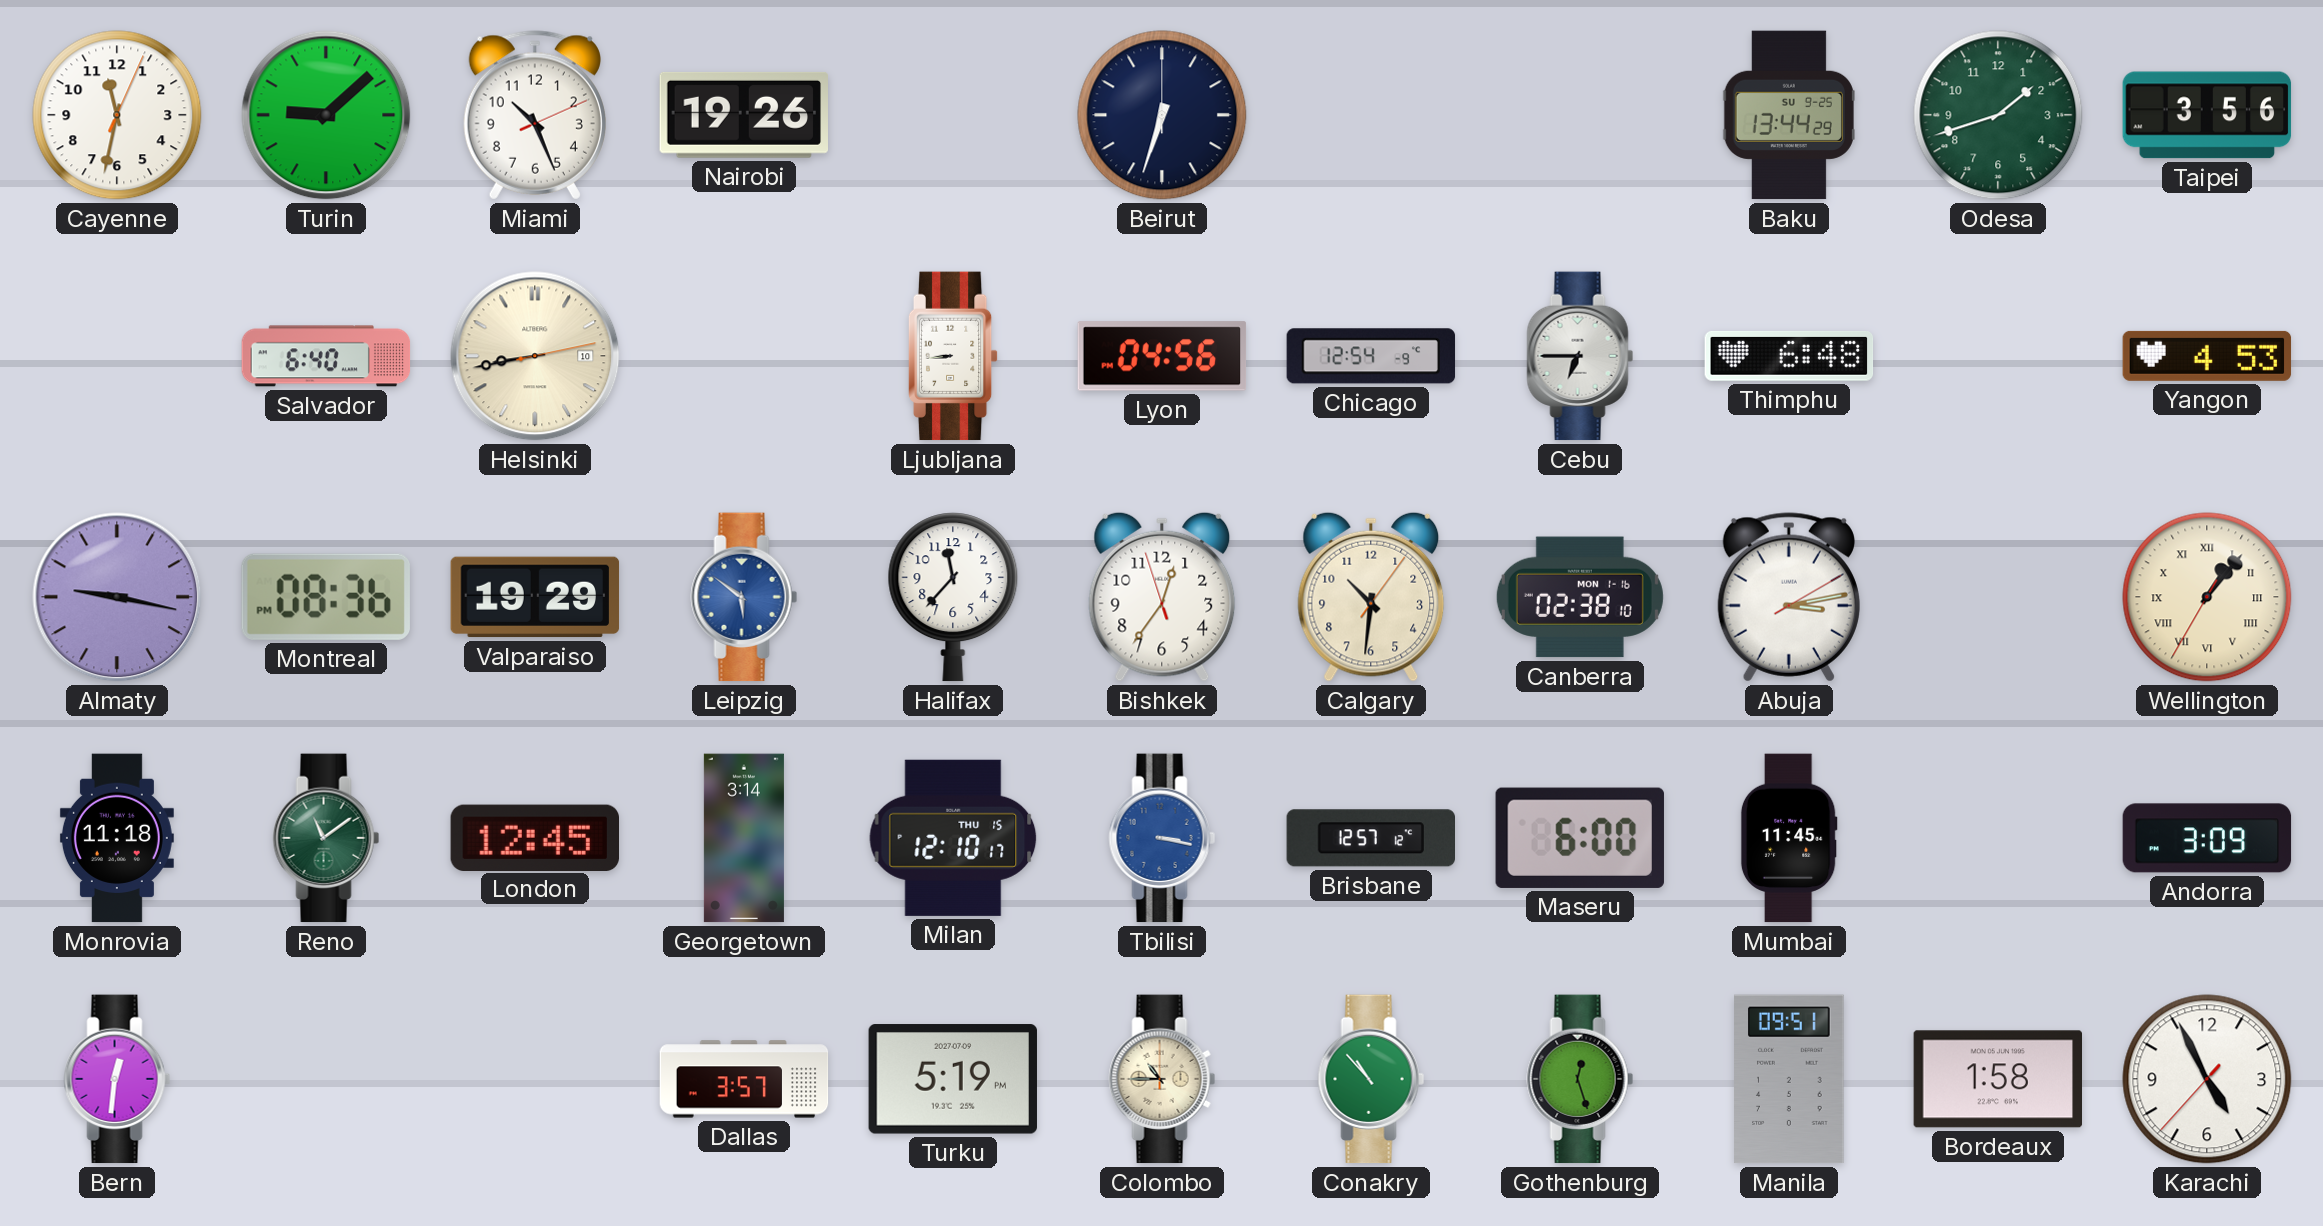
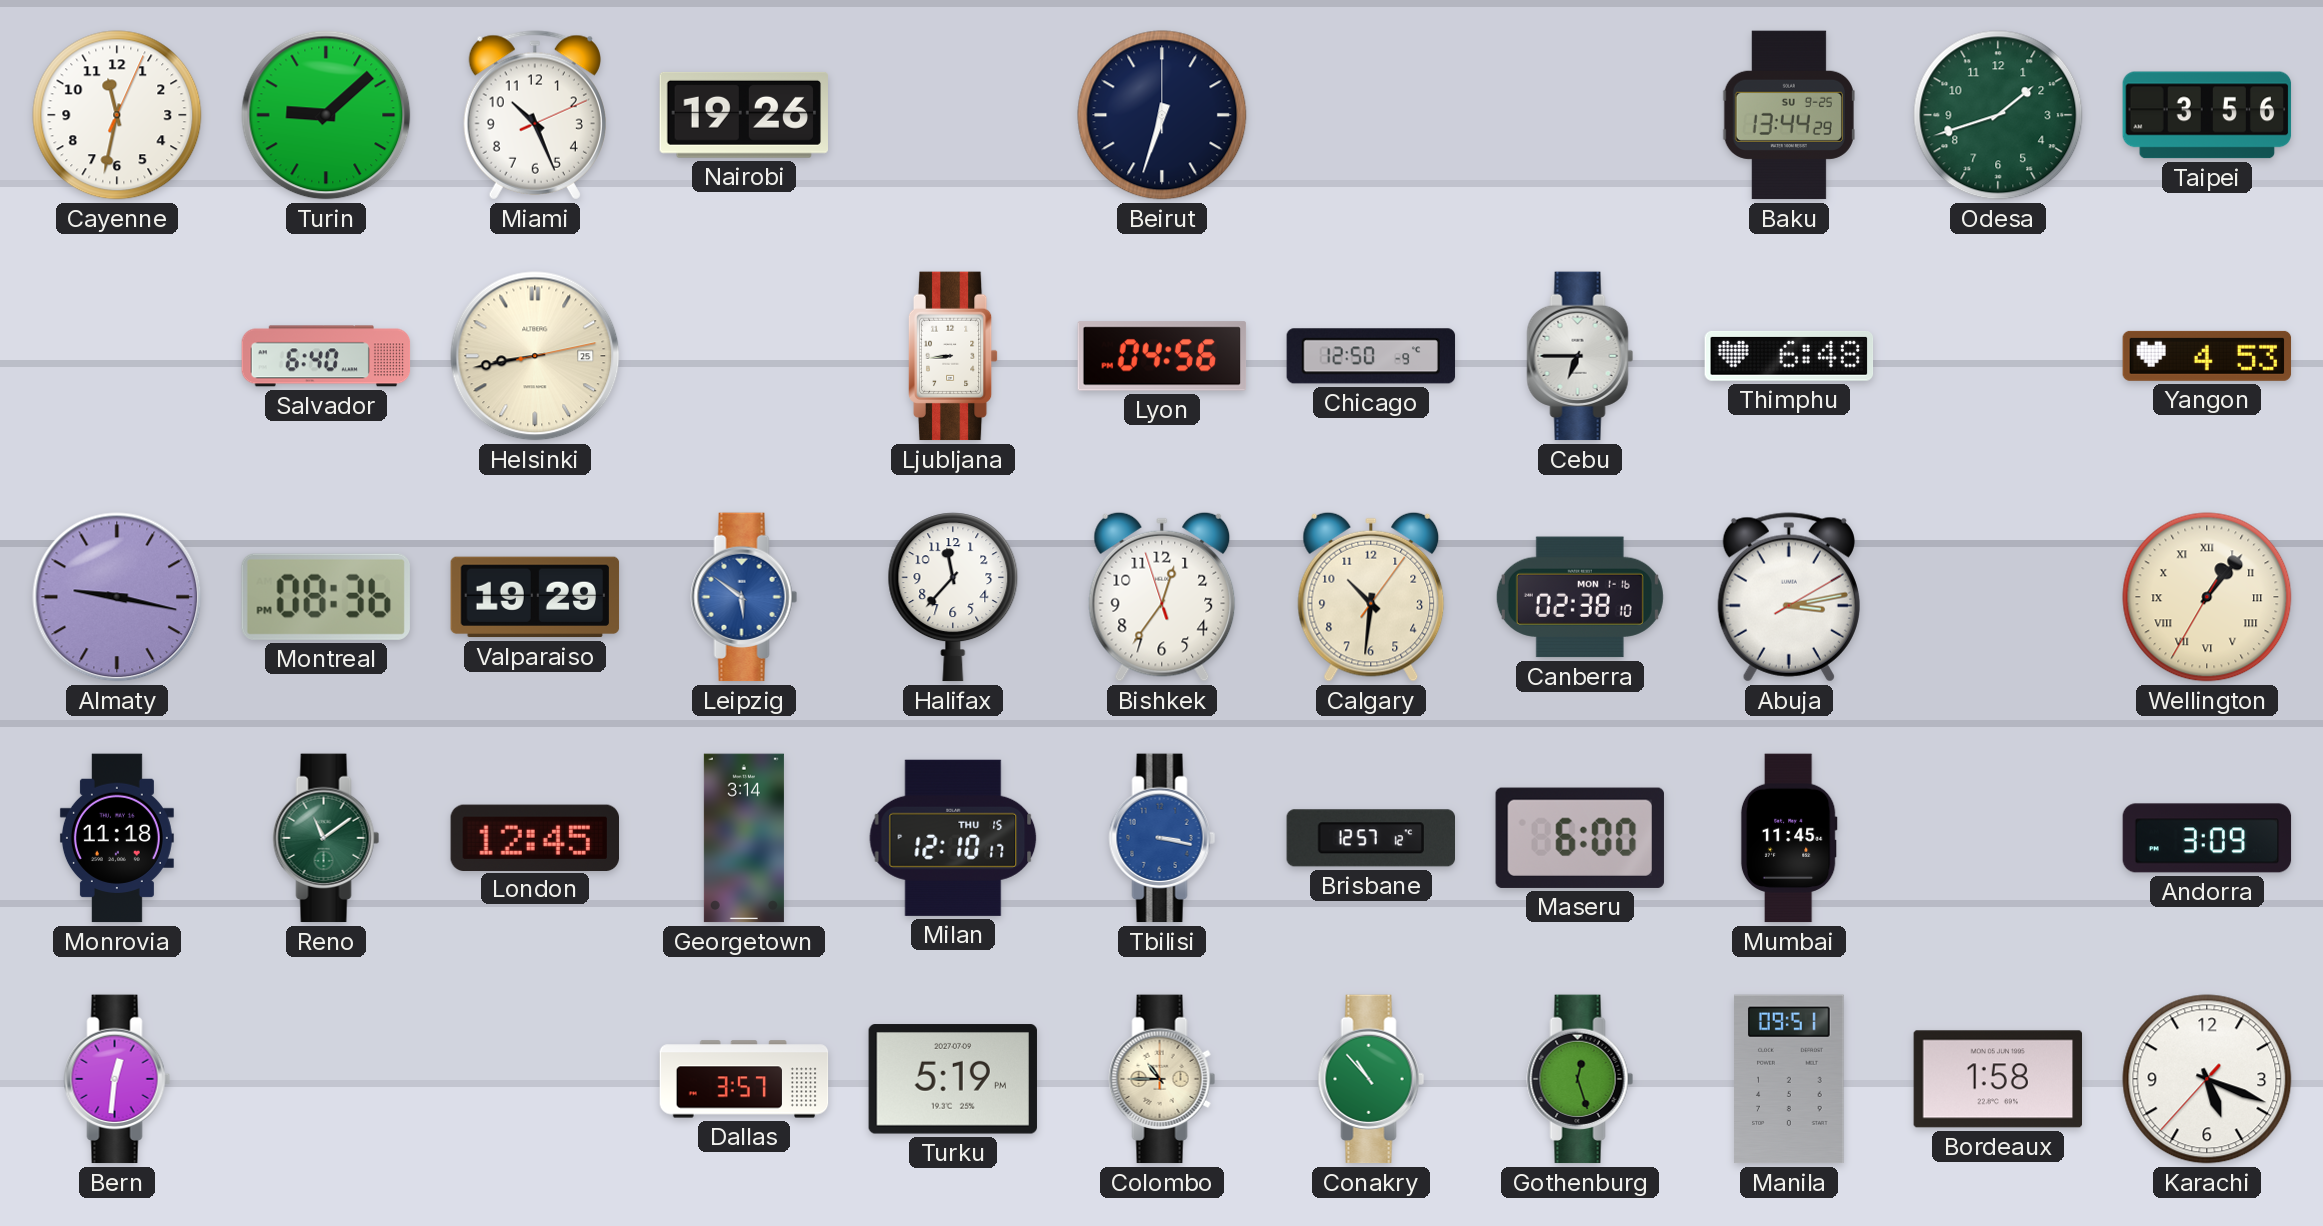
Helsinki date: 10 -> 25 (535, 356)
Chicago: 12:54 -> 12:50 (1371, 356)
Karachi: 4:55 -> 5:18 (2207, 1079)
